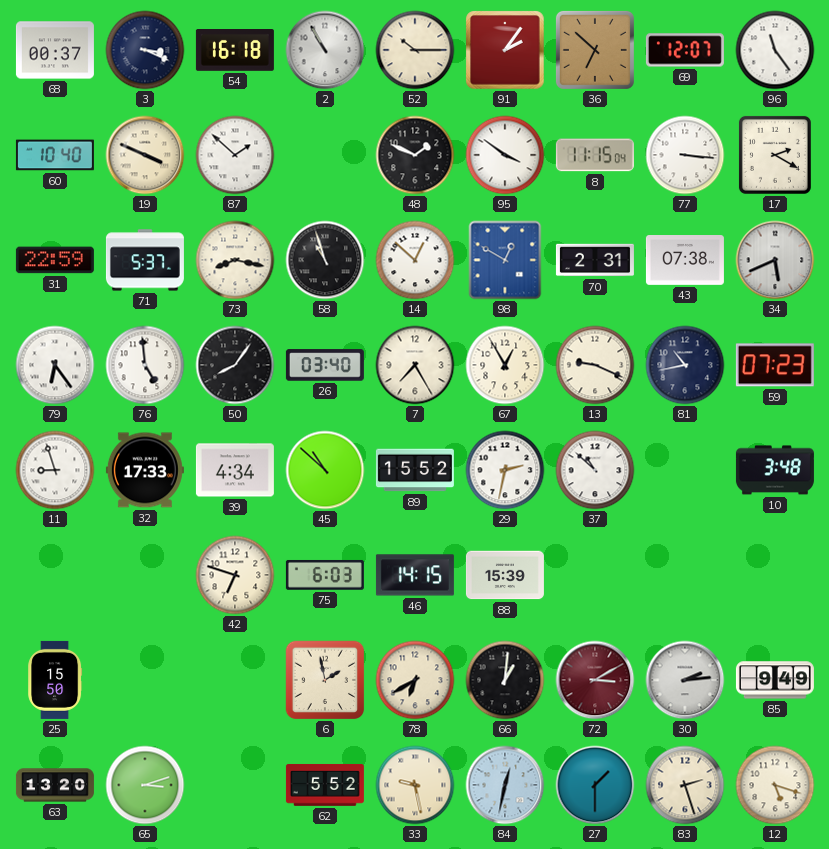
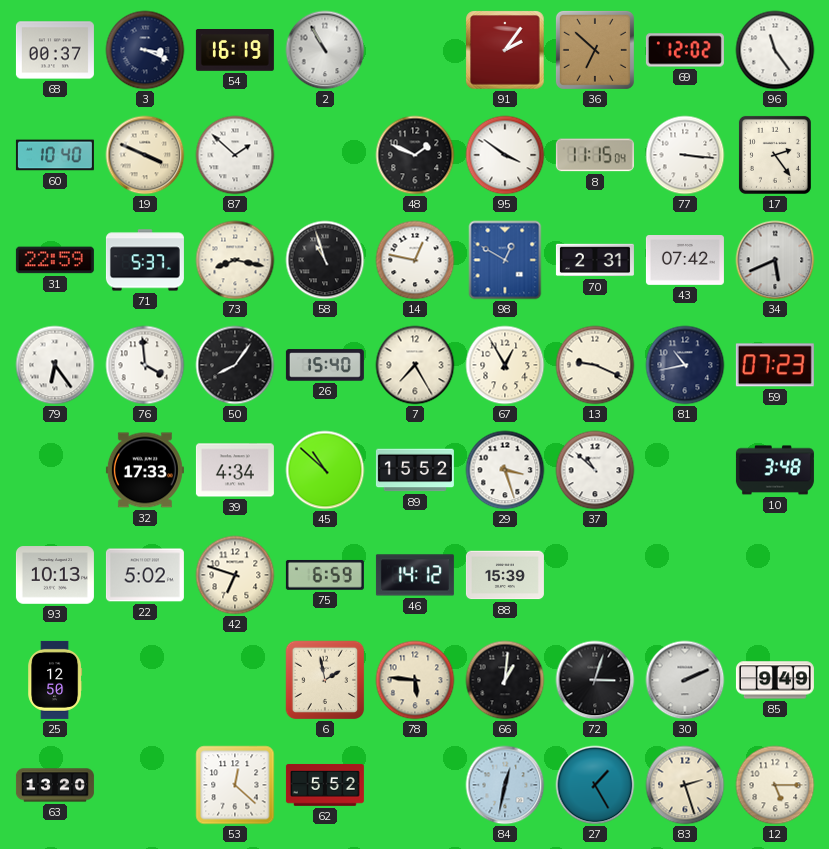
54: 16:18 -> 16:19 (235, 51)
52: 10:15 -> none (415, 50)
69: 12:07 -> 12:02 (685, 50)
17: 2:20 -> 2:24 (775, 155)
14: 12:52 -> 12:47 (415, 260)
43: 07:38 -> 07:42 (685, 261)
76: 4:59 -> 3:59 (145, 365)
26: 03:40 -> 15:40 (325, 365)
11: 8:57 -> none (55, 470)
29: 2:32 -> 3:27 (505, 470)
93: none -> 10:13 (55, 575)
22: none -> 5:02 (145, 575)
75: 6:03 -> 6:59 (325, 575)
46: 14:15 -> 14:12 (415, 575)
25: 15:50 -> 12:50 (55, 680)
78: 6:40 -> 5:46 (415, 680)
72: 3:10 -> 3:03 (595, 680)
72 dial: burgundy -> black (595, 680)
30: 2:14 -> 2:11 (685, 680)
65: 3:12 -> none (145, 785)
53: none -> 12:22 (235, 785)
33: 9:28 -> none (415, 785)
27: 1:30 -> 1:25 (595, 785)
12: 5:18 -> 5:15 (775, 785)
